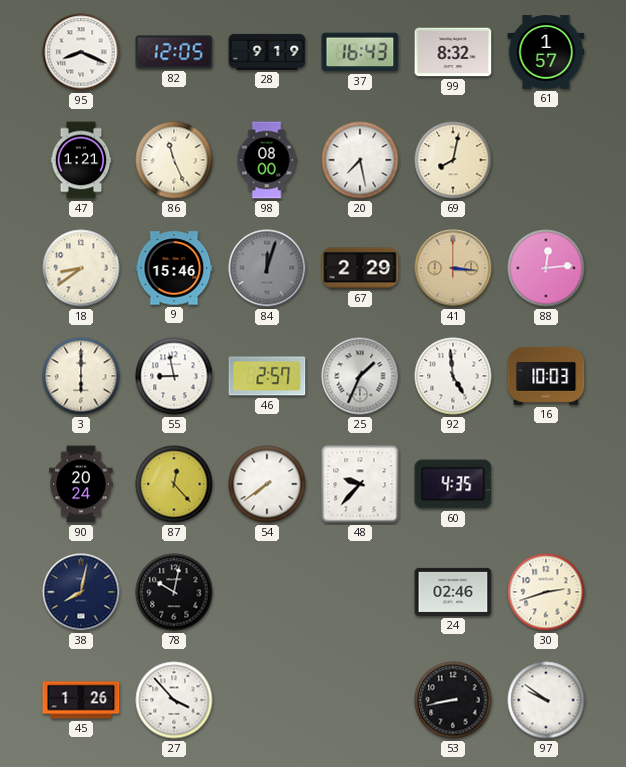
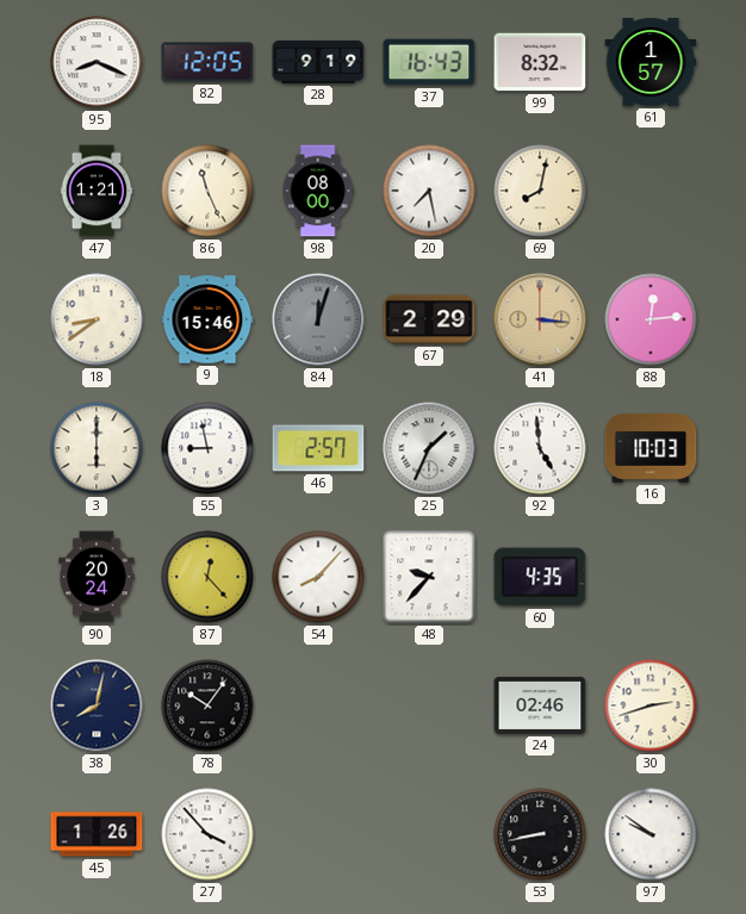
54: 7:39 -> 8:07 (318, 577)
78: 10:02 -> 10:06 (207, 705)
